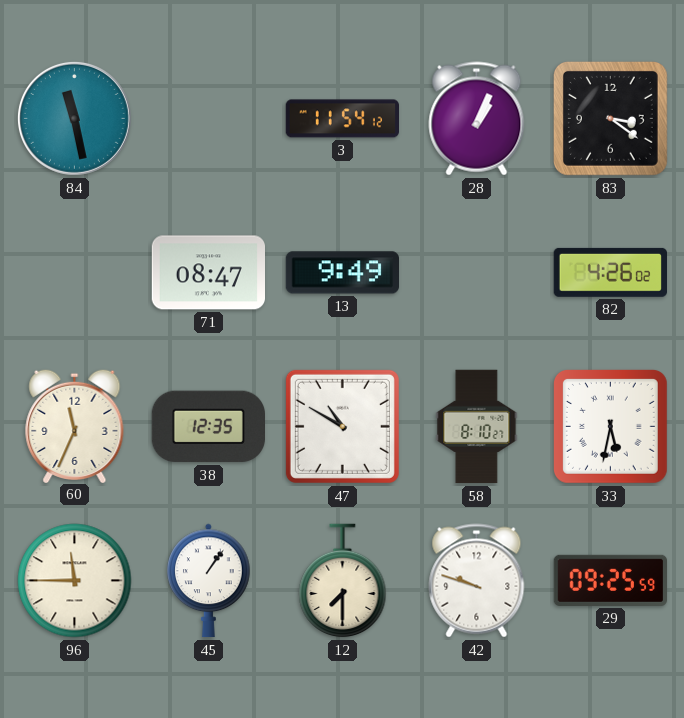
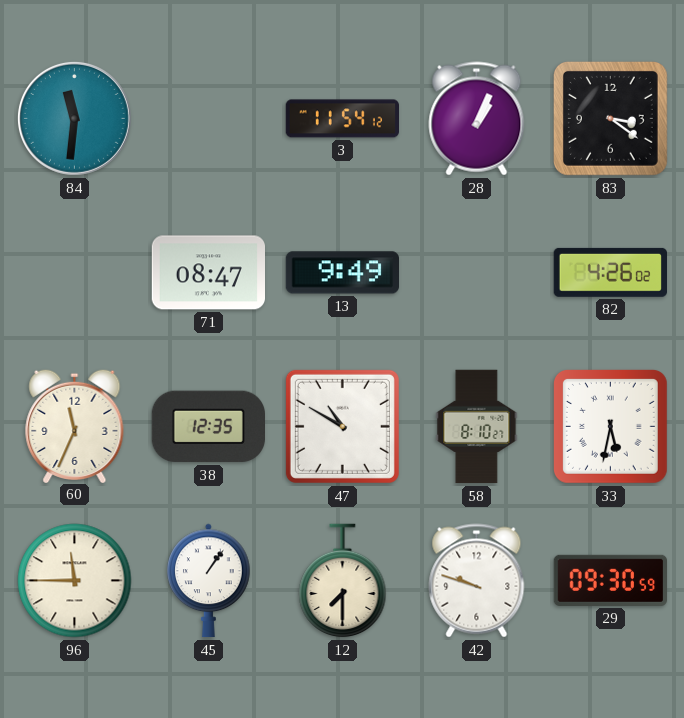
84: 11:28 -> 11:31 (74, 118)
29: 09:25 -> 09:30 (611, 580)
